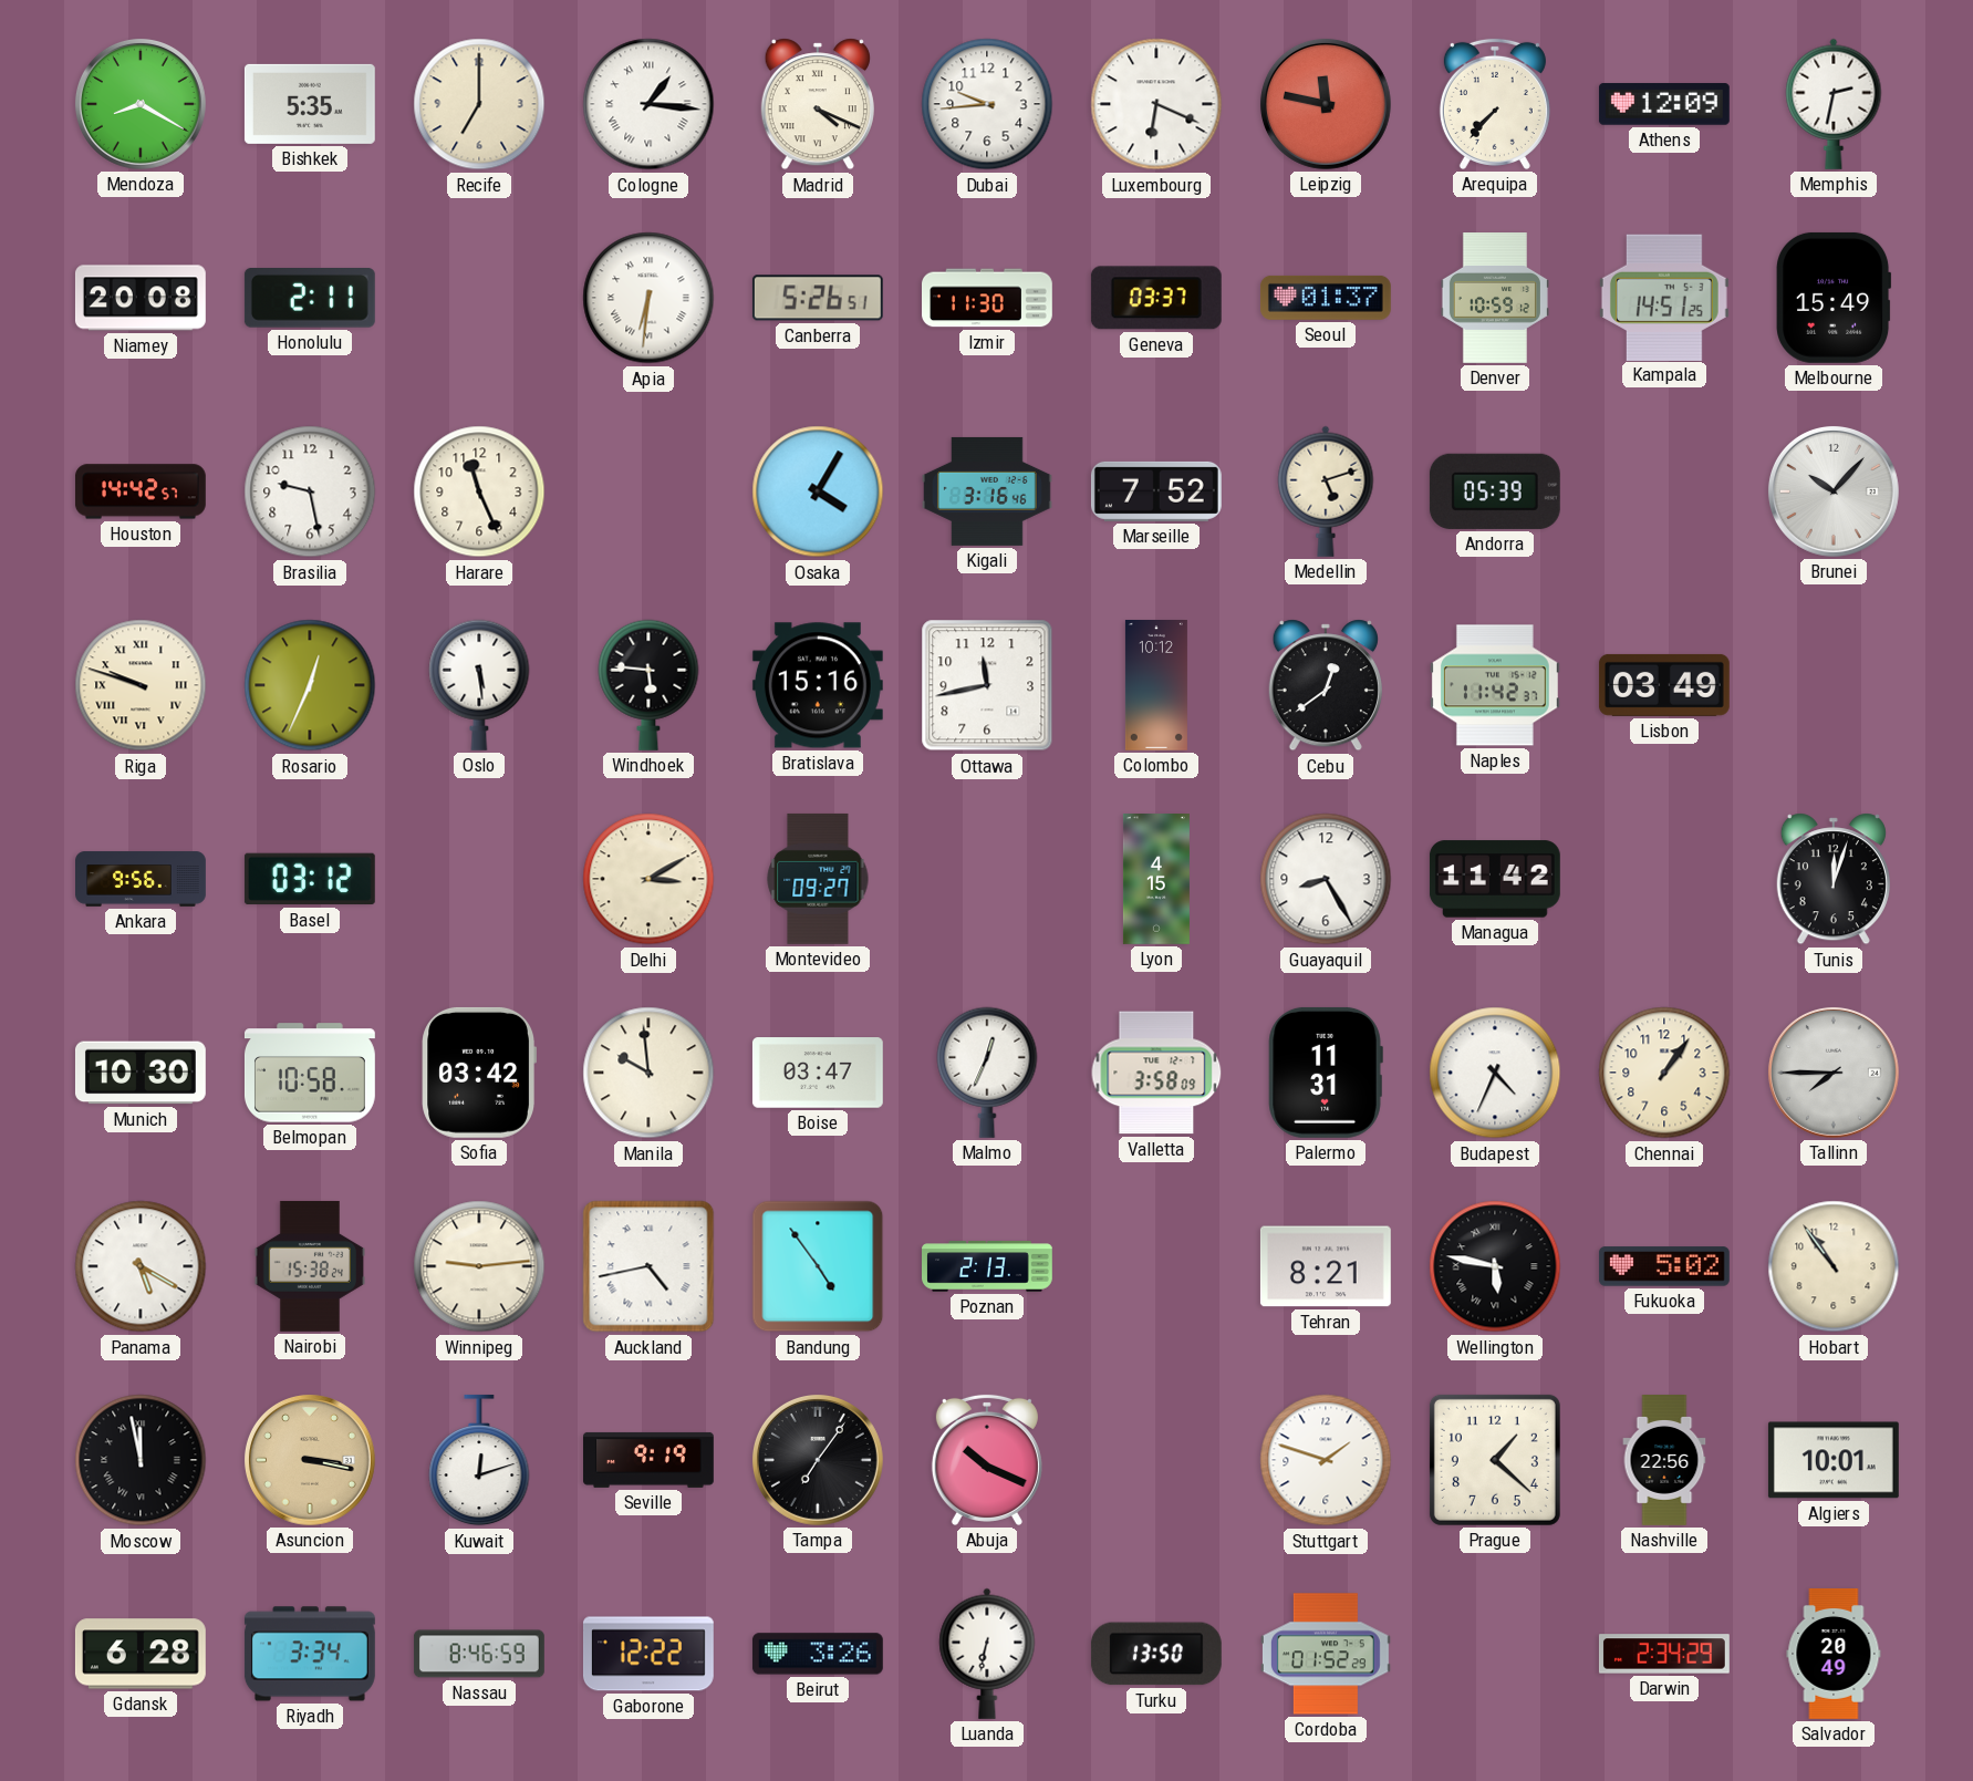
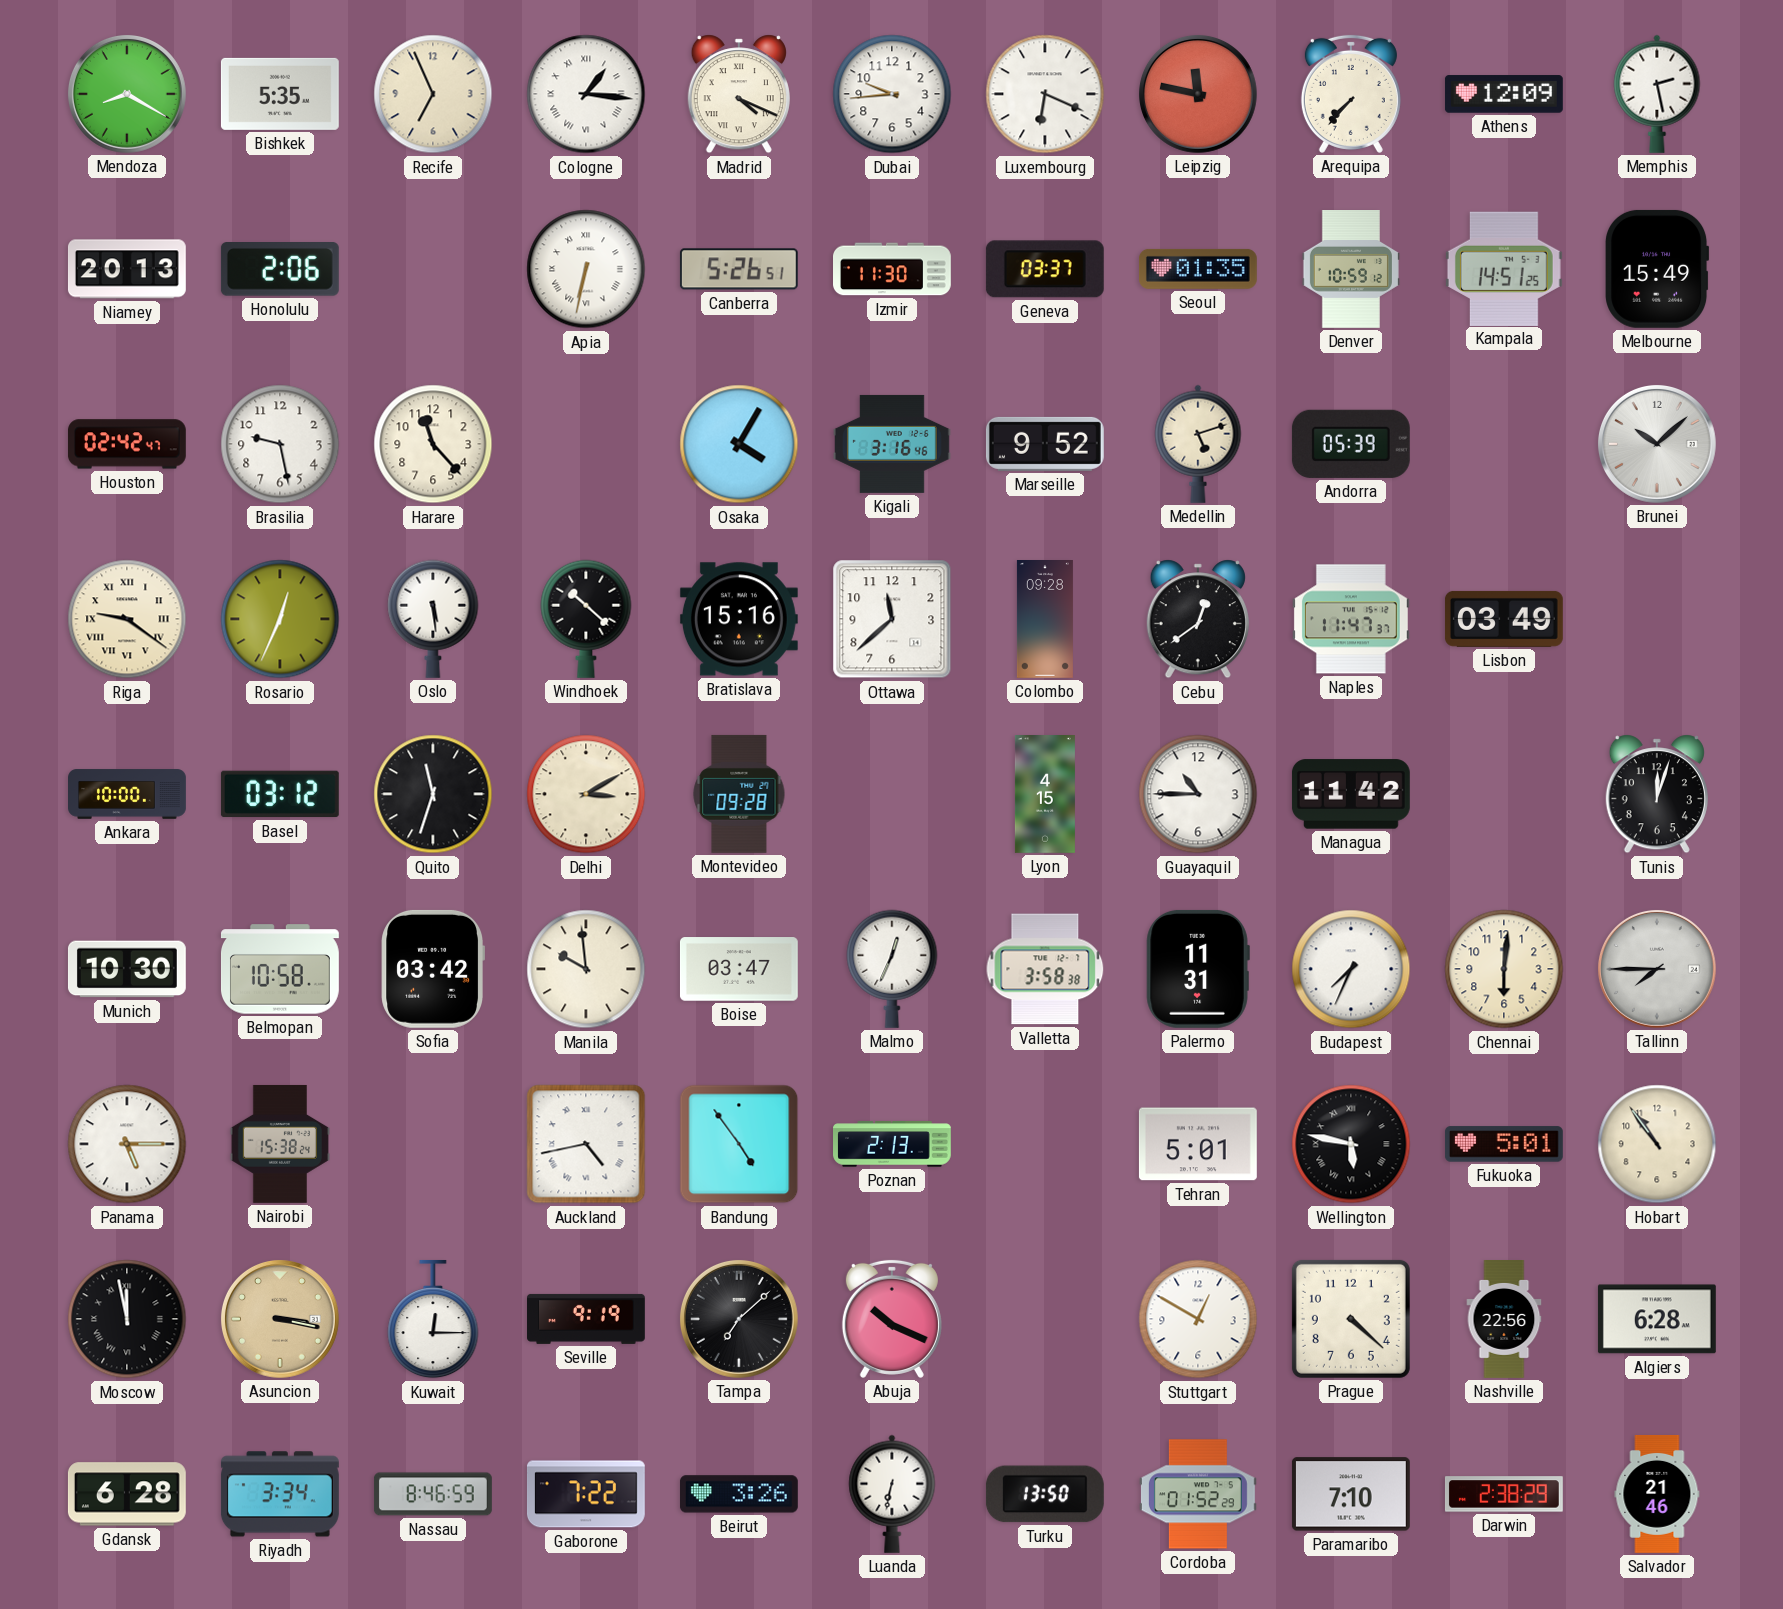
Recife: 7:00 -> 6:56 (433, 94)
Memphis: 2:32 -> 2:28 (1657, 94)
Niamey: 20:08 -> 20:13 (127, 269)
Honolulu: 2:11 -> 2:06 (280, 270)
Apia: 6:31 -> 6:32 (586, 269)
Seoul: 01:37 -> 01:35 (1198, 269)
Houston: 14:42 -> 02:42 (127, 444)
Harare: 11:26 -> 11:23 (433, 444)
Marseille: 7:52 -> 9:52 (1045, 444)
Brunei: 10:07 -> 10:08 (1657, 444)
Riga: 9:48 -> 9:21 (127, 619)
Windhoek: 5:46 -> 10:22 (586, 619)
Ottawa: 11:43 -> 11:38 (892, 619)
Colombo: 10:12 -> 09:28 (1045, 620)
Naples: 11:42 -> 11:47 (1351, 619)
Ankara: 9:56 -> 10:00 (128, 794)
Quito: none -> 11:33 (433, 794)
Montevideo: 09:27 -> 09:28 (739, 794)
Guayaquil: 8:25 -> 10:45 (1198, 794)
Valletta: 3:58:09 -> 3:58:38 (1045, 969)
Budapest: 4:34 -> 7:34 (1351, 969)
Chennai: 1:06 -> 6:01 (1504, 969)
Panama: 5:20 -> 5:15 (127, 1144)
Winnipeg: 9:14 -> none (479, 1266)
Tehran: 8:21 -> 5:01 (1198, 1144)
Fukuoka: 5:02 -> 5:01 (1504, 1144)
Kuwait: 12:12 -> 12:15 (433, 1319)
Tampa: 7:06 -> 7:08 (739, 1319)
Stuttgart: 1:48 -> 12:50 (1198, 1319)
Prague: 1:22 -> 4:22 (1351, 1319)
Algiers: 10:01 -> 6:28 (1657, 1319)
Gaborone: 12:22 -> 7:22 (586, 1494)
Paramaribo: none -> 7:10 (1351, 1494)
Darwin: 2:34 -> 2:38 (1504, 1494)
Salvador: 20:49 -> 21:46 (1657, 1494)
